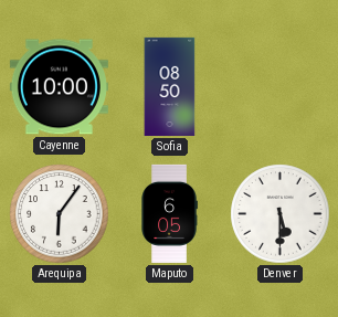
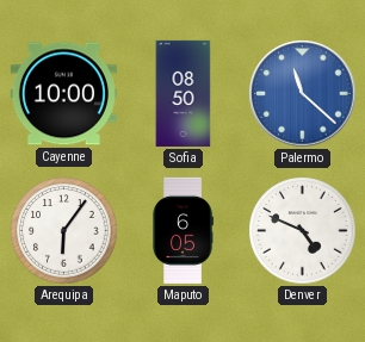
Palermo: none -> 11:22 (303, 94)
Denver: 5:30 -> 4:49 (303, 231)
